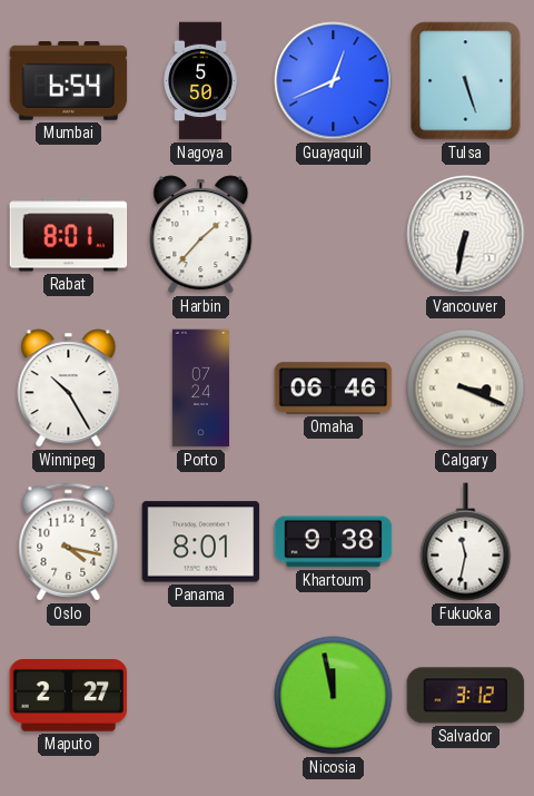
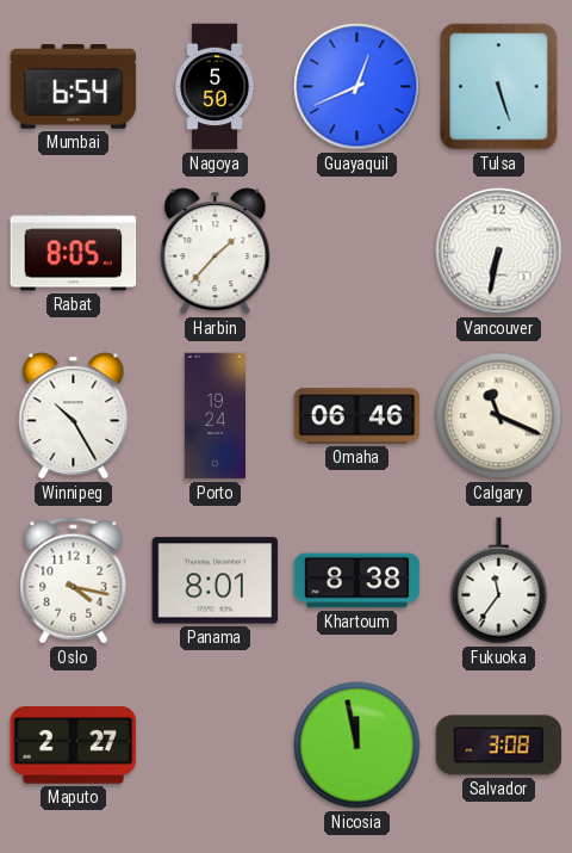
Rabat: 8:01 -> 8:05 (74, 252)
Porto: 07:24 -> 19:24 (214, 416)
Calgary: 3:19 -> 11:19 (499, 416)
Khartoum: 9:38 -> 8:38 (357, 581)
Fukuoka: 11:32 -> 11:36 (499, 581)
Salvador: 3:12 -> 3:08 (499, 746)
